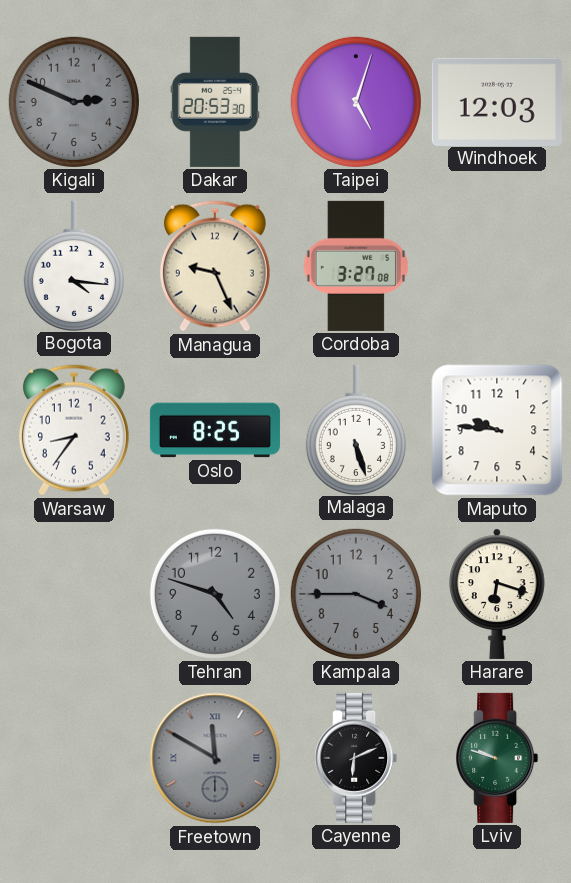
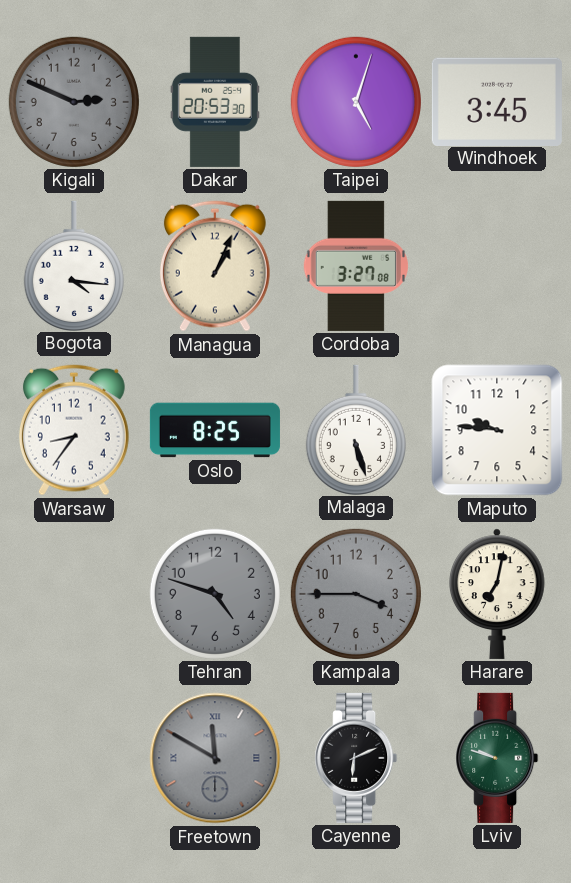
Windhoek: 12:03 -> 3:45 (497, 101)
Managua: 9:26 -> 1:04 (215, 266)
Harare: 6:18 -> 7:02 (498, 594)
